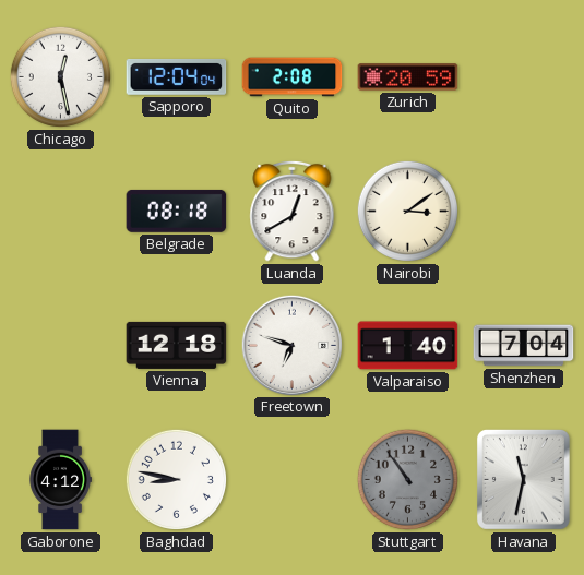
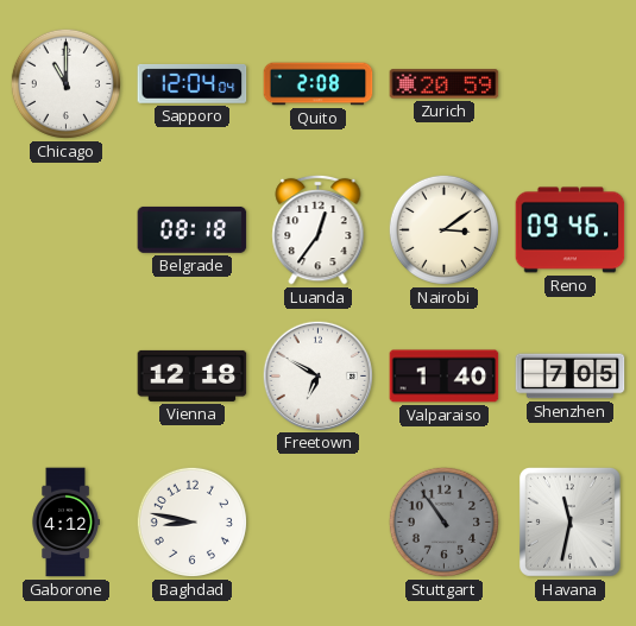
Chicago: 12:28 -> 11:00 (65, 83)
Luanda: 12:40 -> 12:36 (319, 229)
Reno: none -> 09:46 (571, 230)
Freetown: 6:48 -> 6:50 (317, 375)
Shenzhen: 7:04 -> 7:05 (571, 377)
